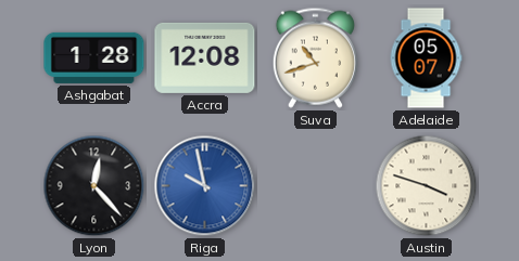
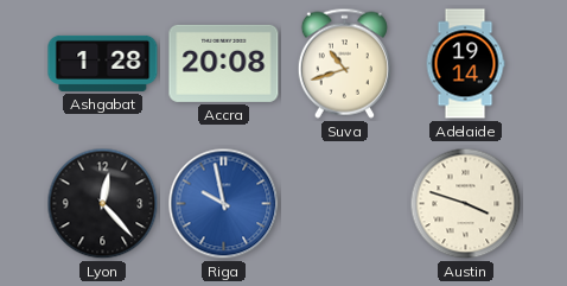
Accra: 12:08 -> 20:08 (224, 63)
Adelaide: 05:07 -> 19:14 (465, 64)
